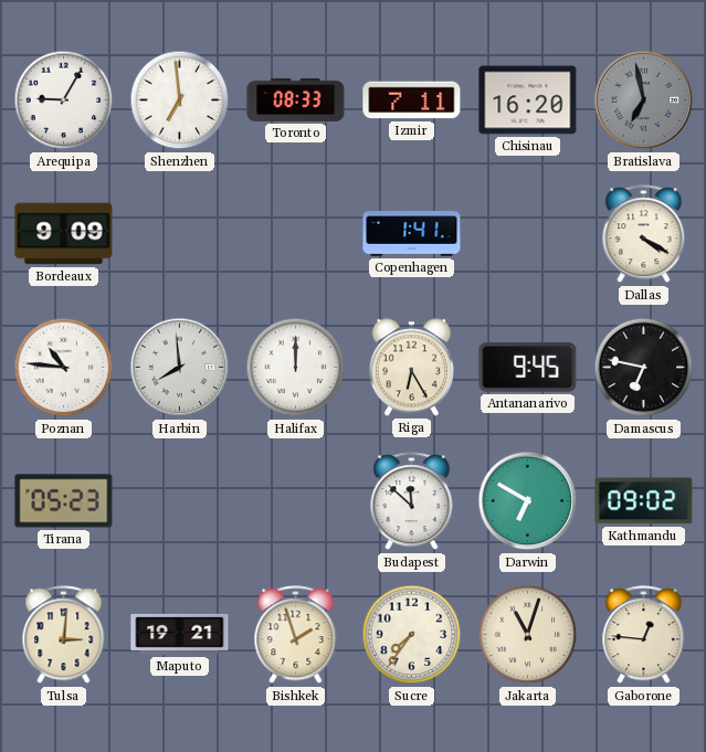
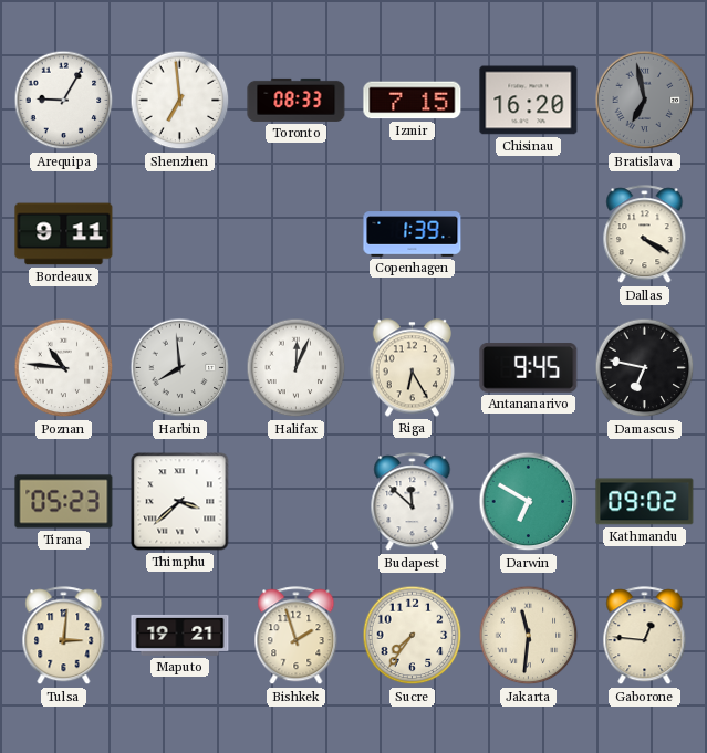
Izmir: 7:11 -> 7:15 (413, 101)
Bordeaux: 9:09 -> 9:11 (64, 234)
Copenhagen: 1:41 -> 1:39 (413, 234)
Halifax: 12:00 -> 12:04 (297, 368)
Thimphu: none -> 3:38 (180, 502)
Jakarta: 11:03 -> 11:31 (529, 636)
